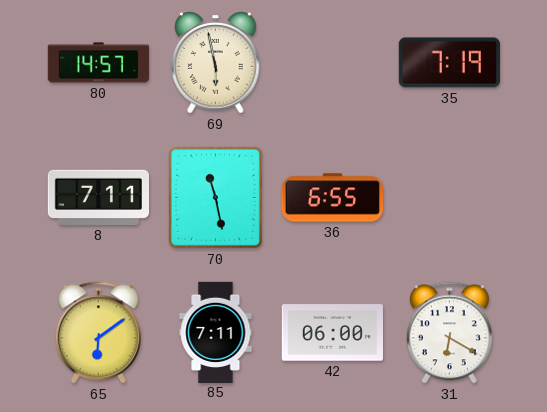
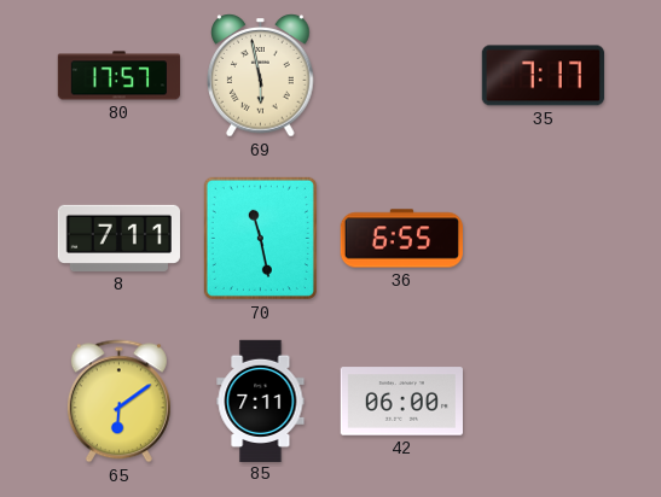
80: 14:57 -> 17:57 (118, 76)
35: 7:19 -> 7:17 (543, 76)
31: 6:20 -> none (449, 333)
